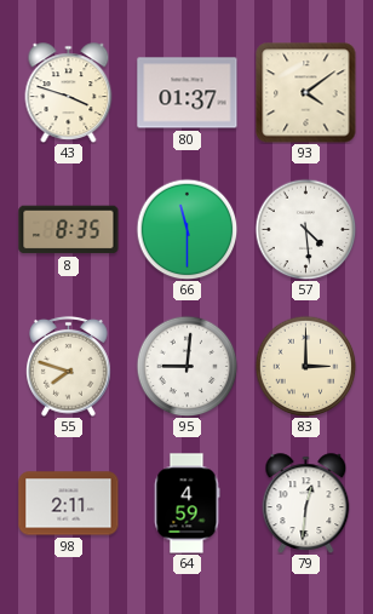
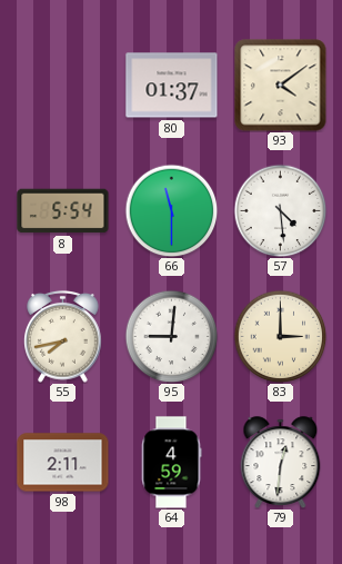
43: 3:48 -> none (69, 92)
8: 8:35 -> 5:54 (63, 211)
55: 7:48 -> 7:43 (63, 336)
